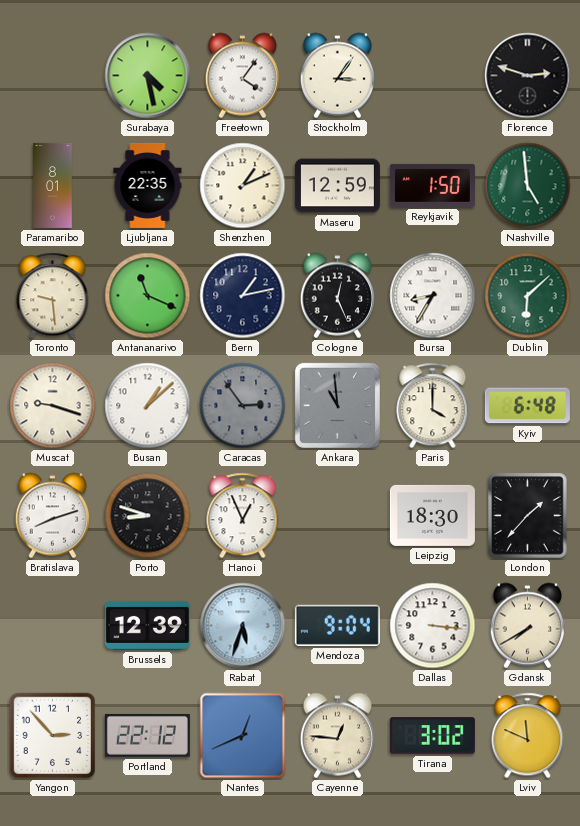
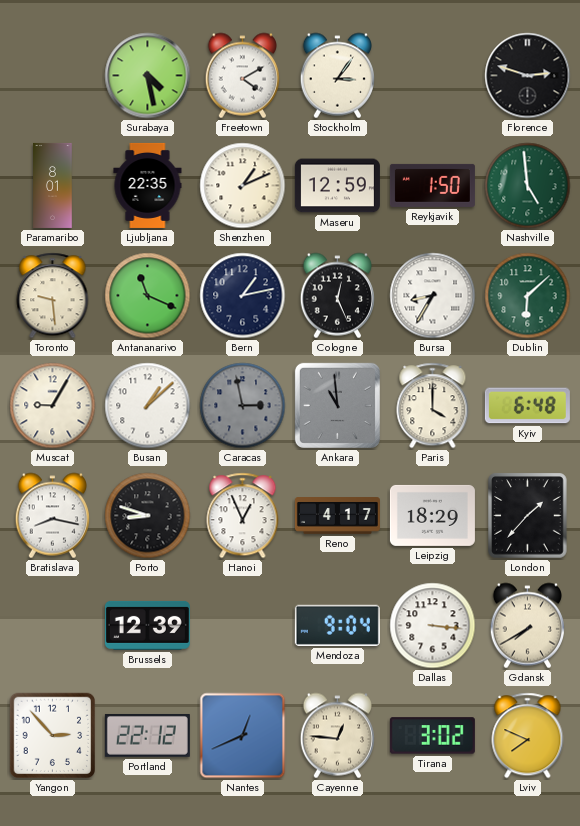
Freetown: 4:06 -> 4:10 (242, 76)
Muscat: 9:18 -> 9:05 (53, 406)
Caracas: 2:54 -> 2:58 (243, 406)
Bratislava: 8:12 -> 8:17 (52, 516)
Reno: none -> 4:17 (337, 516)
Leipzig: 18:30 -> 18:29 (432, 515)
Rabat: 5:33 -> none (243, 626)
Lviv: 11:49 -> 7:49 (528, 736)
